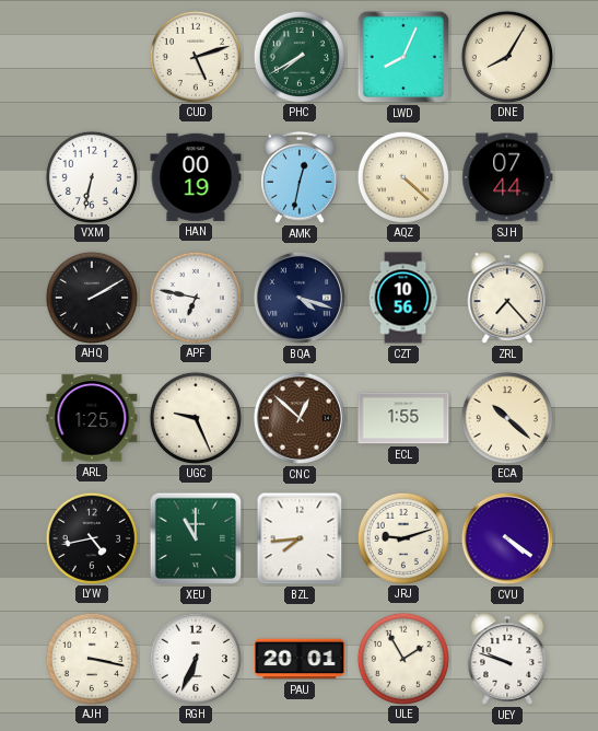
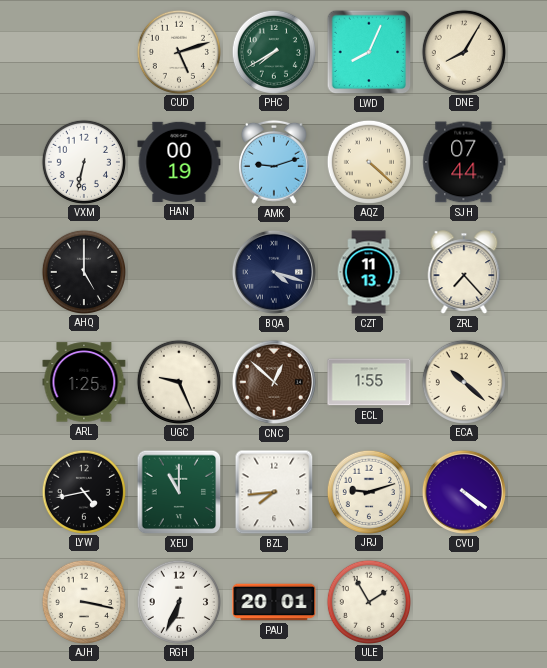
AMK: 12:32 -> 9:12 (275, 162)
AHQ: 2:10 -> 5:00 (83, 271)
APF: 6:47 -> none (195, 297)
CZT: 10:56 -> 11:13 (369, 272)
UEY: 9:48 -> none (507, 659)
